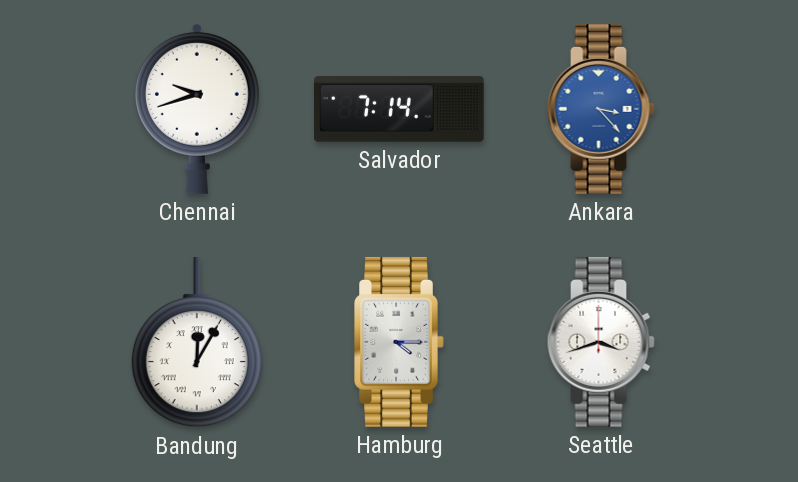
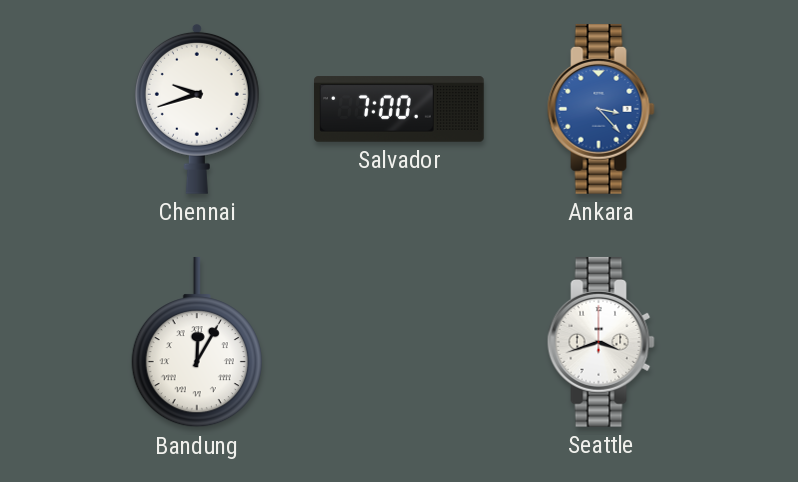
Salvador: 7:14 -> 7:00 (400, 109)
Hamburg: 4:15 -> none (399, 342)
